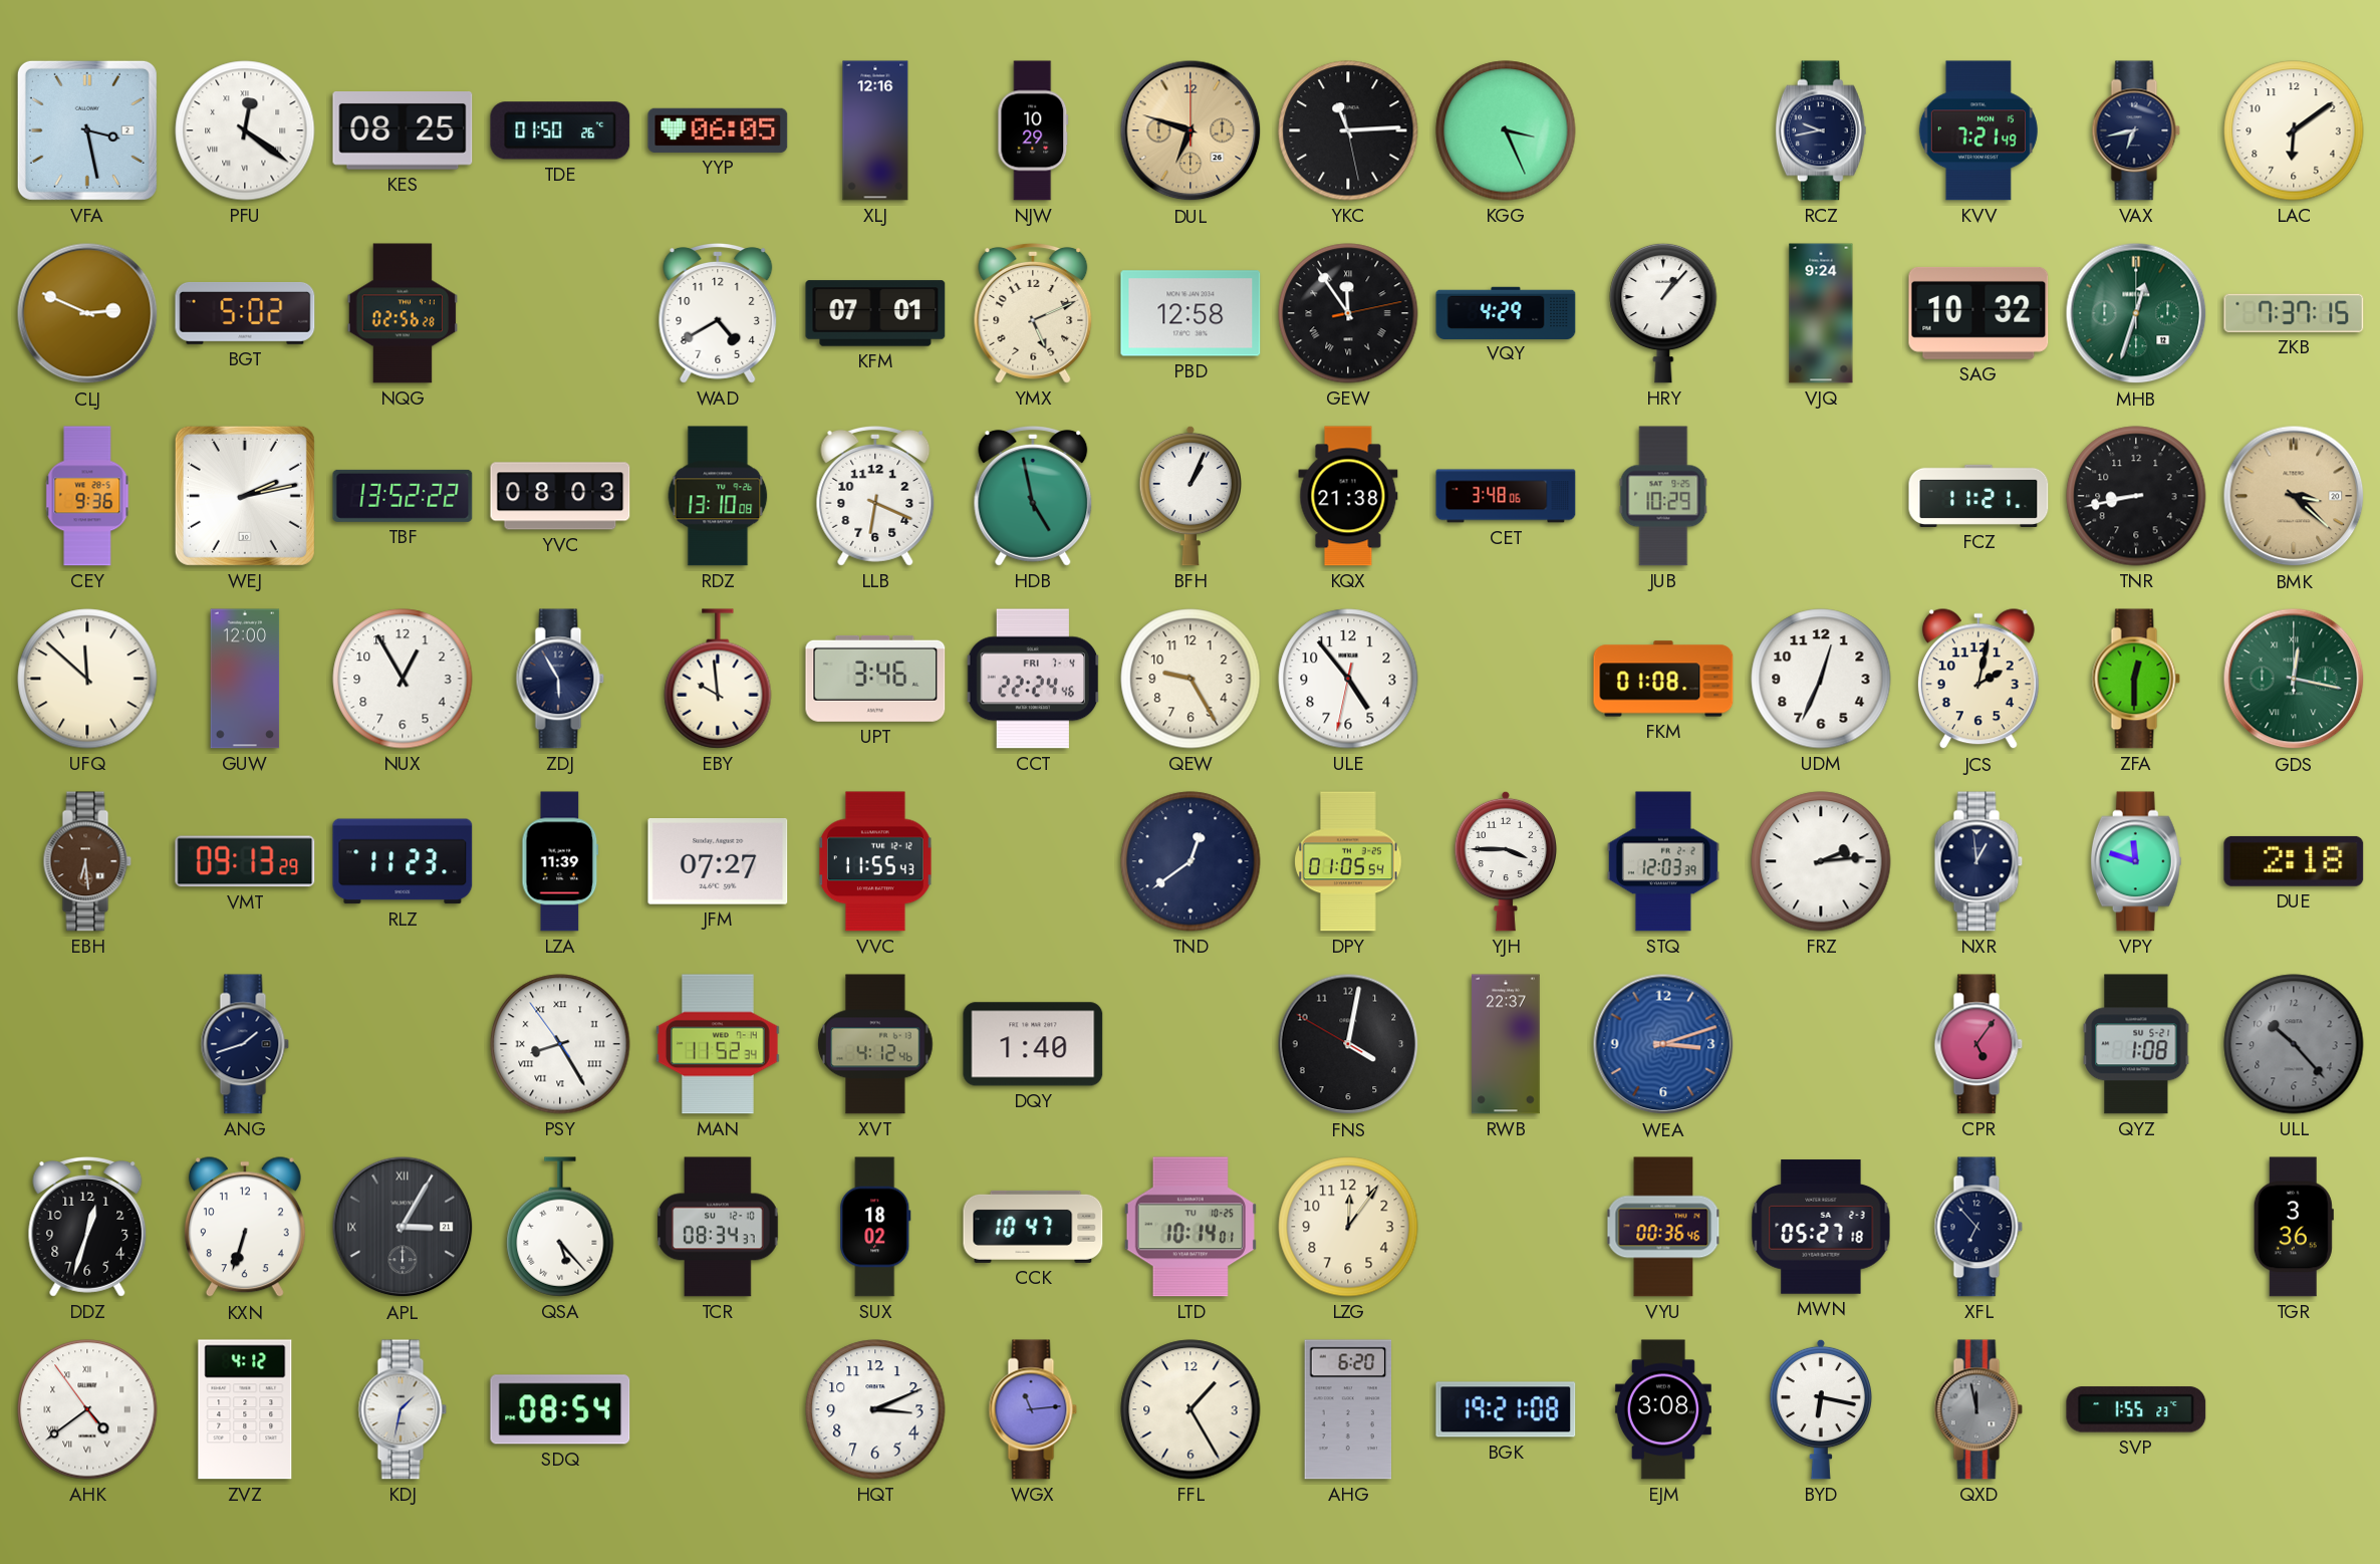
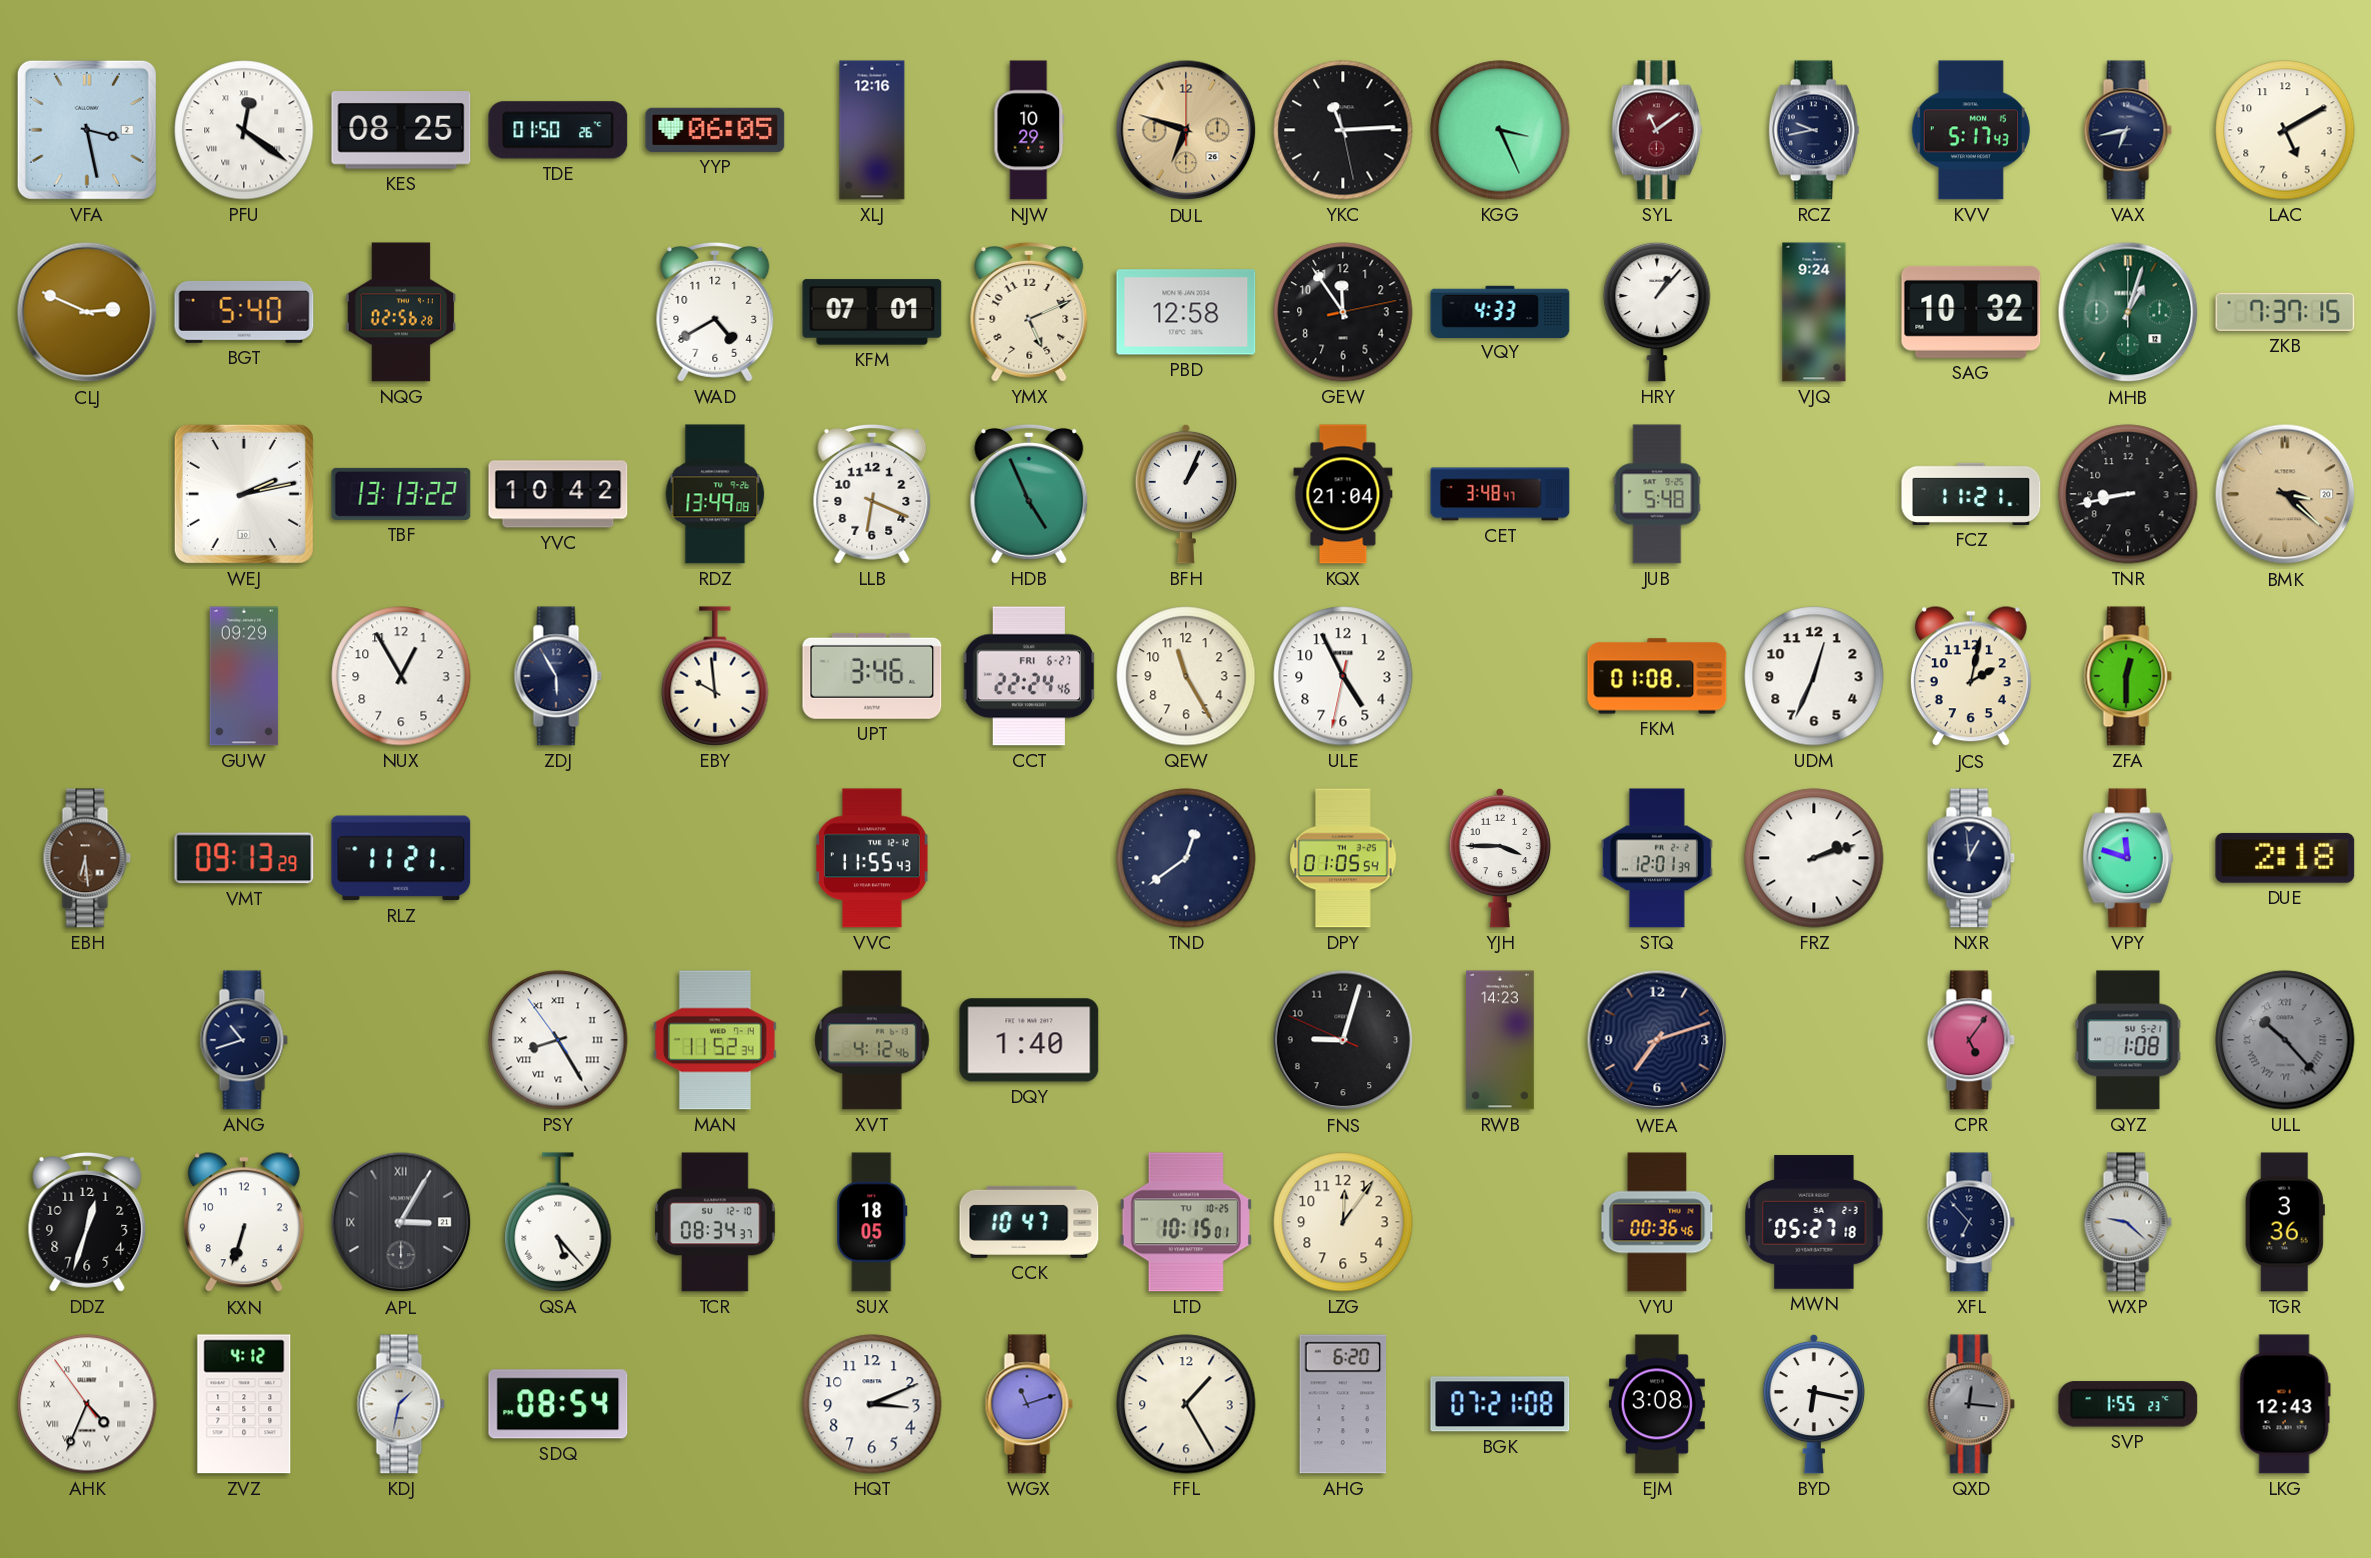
SYL: none -> 11:09 (1657, 130)
KVV: 7:21 -> 5:17 (1971, 130)
LAC: 6:09 -> 5:10 (2285, 130)
BGT: 5:02 -> 5:40 (244, 312)
GEW numerals: Roman -> Arabic (1343, 312)
VQY: 4:29 -> 4:33 (1500, 311)
MHB: 12:33 -> 1:03 (2128, 312)
CEY: 9:36 -> none (87, 496)
TBF: 13:52 -> 13:13 (401, 494)
YVC: 08:03 -> 10:42 (558, 494)
RDZ: 13:10 -> 13:49 (715, 494)
HDB: 4:58 -> 4:56 (1029, 494)
KQX: 21:38 -> 21:04 (1343, 494)
CET: 3:48:06 -> 3:48:47 (1500, 494)
JUB: 10:29 -> 5:48 (1657, 494)
UFQ: 11:52 -> none (87, 679)
GUW: 12:00 -> 09:29 (244, 676)
CCT date: FRI 7-4 -> FRI 6-27 (1029, 676)
QEW: 9:25 -> 11:25 (1186, 676)
ULE: 4:53 -> 4:55 (1343, 676)
GDS: 12:17 -> none (2294, 679)
RLZ: 11:23 -> 11:21 (401, 858)
LZA: 11:39 -> none (560, 861)
JFM: 07:27 -> none (718, 862)
STQ: 12:03 -> 12:01 (1657, 858)
FRZ: 2:14 -> 2:12 (1814, 858)
ANG: 1:42 -> 10:42 (244, 1040)
FNS: 4:01 -> 9:02 (1343, 1040)
RWB: 22:37 -> 14:23 (1501, 1040)
WEA: 3:12 -> 7:12 (1657, 1040)
WEA dial: blue -> navy (1657, 1040)
ULL numerals: Arabic -> Roman (2285, 1040)
SUX: 18:02 -> 18:05 (872, 1222)
LTD: 10:14 -> 10:15 (1186, 1222)
WXP: none -> 9:22 (2128, 1222)
AHK: 4:38 -> 4:33 (87, 1404)
WGX: 11:14 -> 11:12 (1029, 1404)
BGK: 19:21 -> 07:21 (1500, 1404)
QXD: 11:58 -> 12:16 (1971, 1404)
LKG: none -> 12:43 (2285, 1404)
